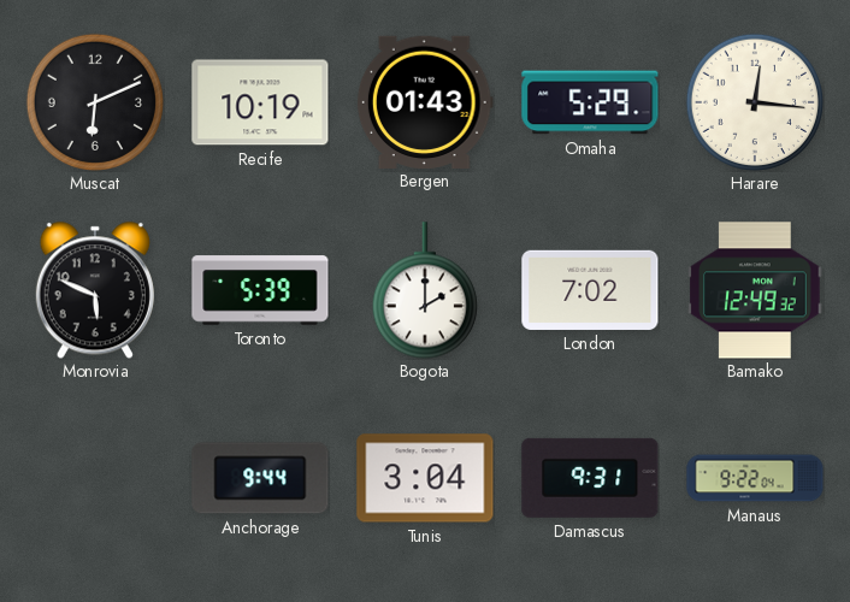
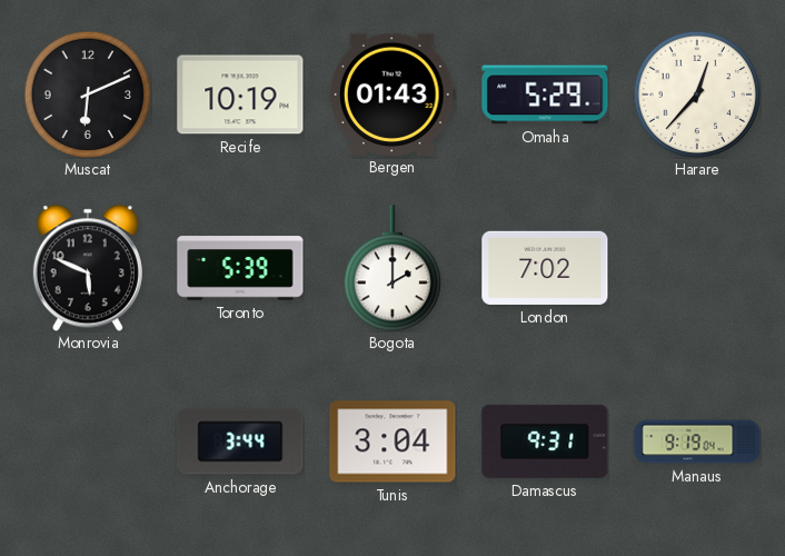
Harare: 12:16 -> 12:37 (696, 93)
Bamako: 12:49 -> none (755, 290)
Anchorage: 9:44 -> 3:44 (240, 441)
Manaus: 9:22 -> 9:19 (697, 441)
